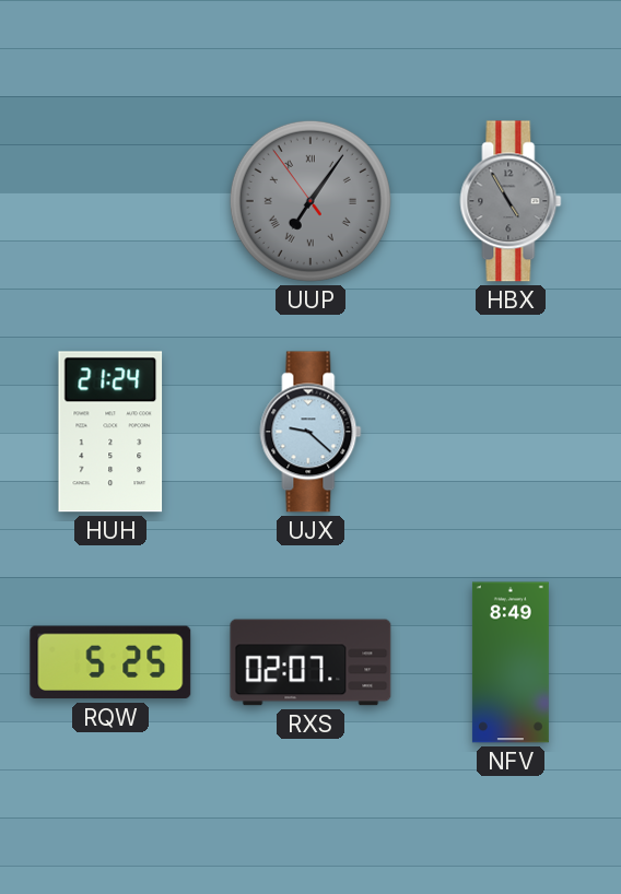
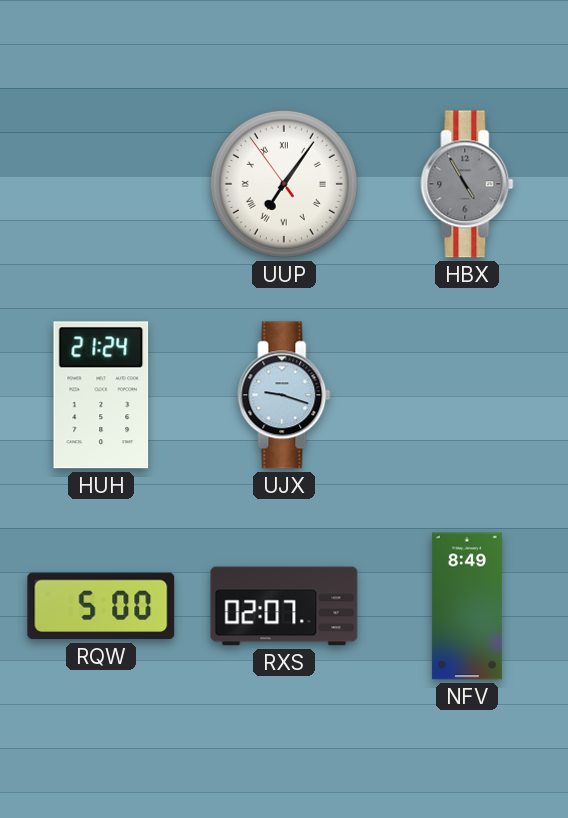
UUP dial: grey -> white (284, 184)
UJX: 9:22 -> 9:18 (284, 395)
RQW: 5:25 -> 5:00 (101, 606)
